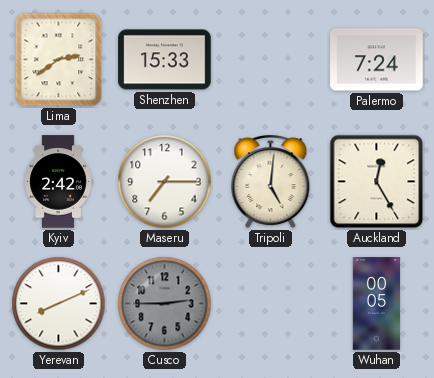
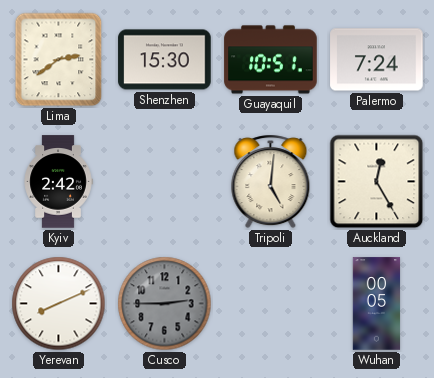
Shenzhen: 15:33 -> 15:30 (165, 60)
Guayaquil: none -> 10:51 (271, 60)
Maseru: 7:15 -> none (165, 182)
